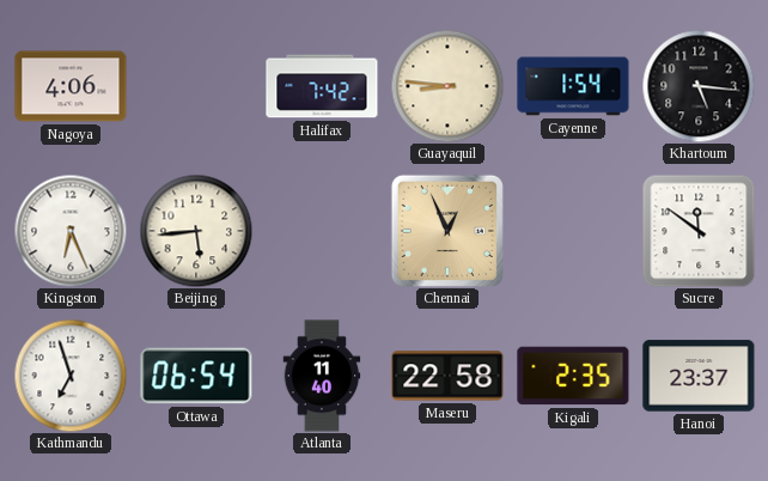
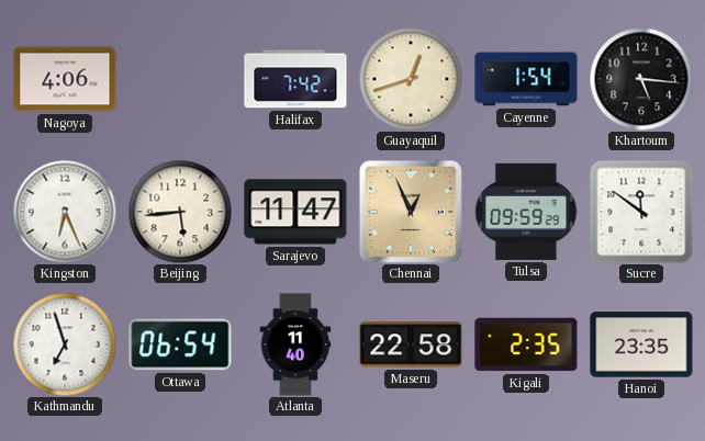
Guayaquil: 8:46 -> 12:42 (411, 79)
Sarajevo: none -> 11:47 (295, 212)
Tulsa: none -> 09:59 (526, 212)
Hanoi: 23:37 -> 23:35 (641, 344)
